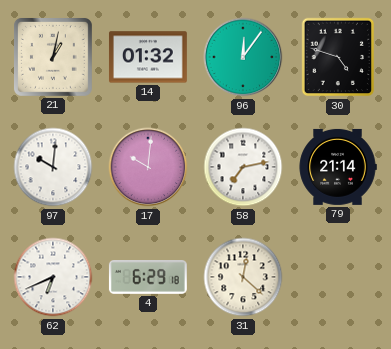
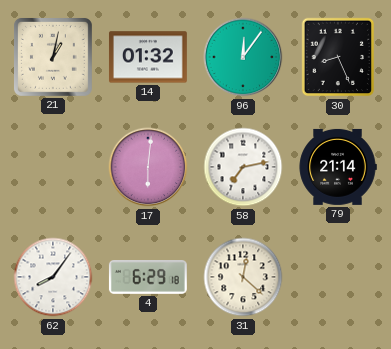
30: 4:48 -> 8:26 (338, 57)
97: 10:01 -> none (53, 167)
17: 10:01 -> 6:01 (148, 167)
62: 6:41 -> 8:06 (53, 277)
